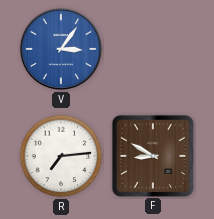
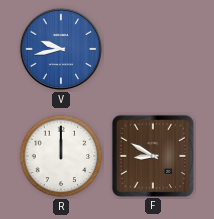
V: 3:06 -> 9:43 (61, 49)
R: 7:14 -> 12:00 (61, 156)
